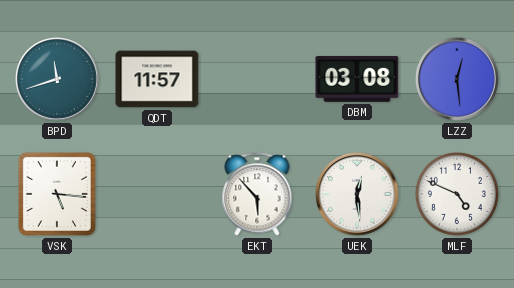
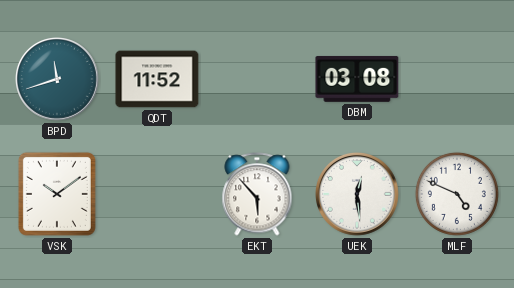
QDT: 11:57 -> 11:52 (157, 79)
LZZ: 12:29 -> none (458, 80)
VSK: 5:16 -> 10:09 (57, 194)
